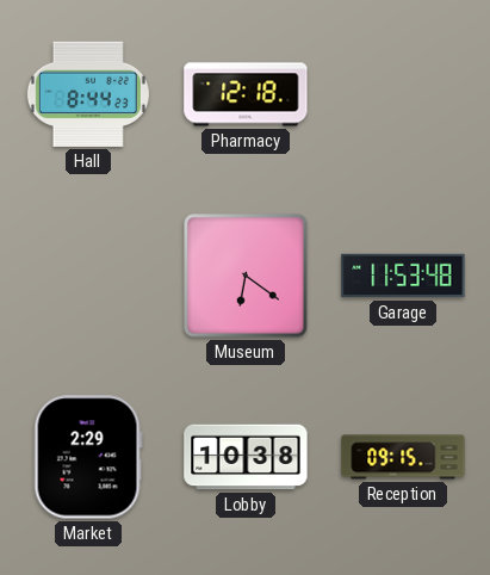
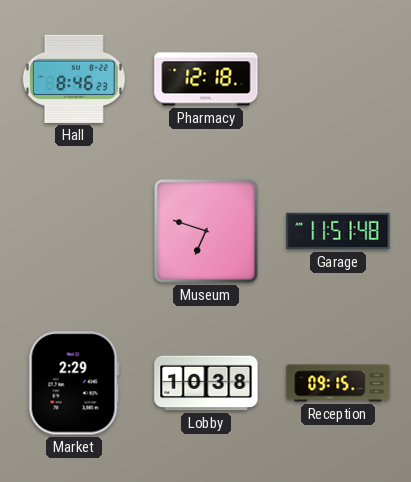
Hall: 8:44 -> 8:46 (74, 79)
Museum: 6:21 -> 6:48 (206, 231)
Garage: 11:53 -> 11:51 (338, 231)
